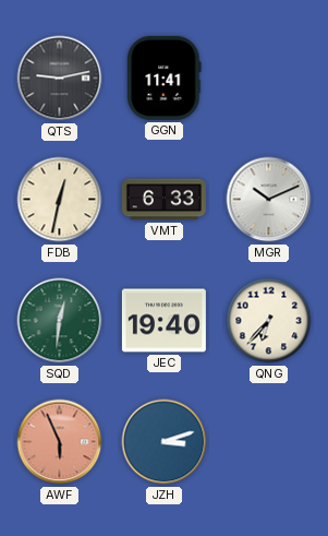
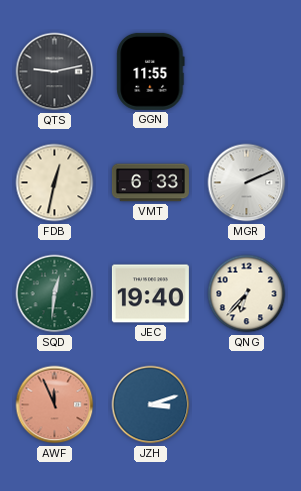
GGN: 11:41 -> 11:55 (151, 71)
MGR: 10:11 -> 2:11 (247, 183)
AWF: 5:56 -> 11:56 (55, 405)
